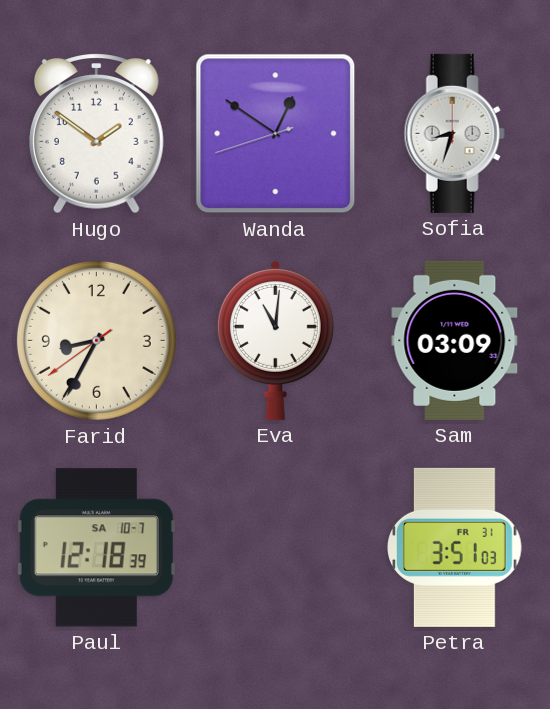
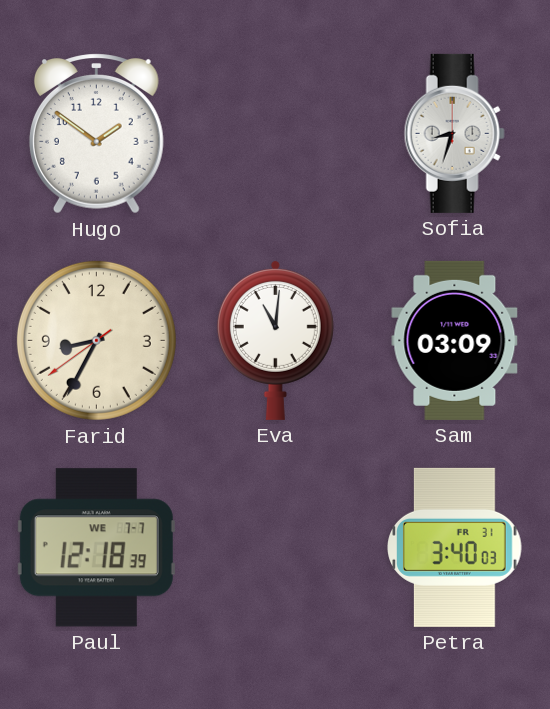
Wanda: 12:50 -> none (276, 134)
Paul date: SA 10-7 -> WE 7-7 (96, 548)
Petra: 3:51 -> 3:40 (455, 547)
